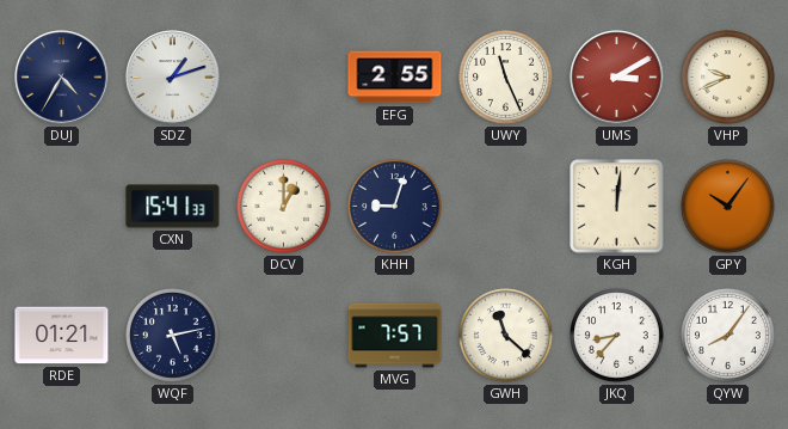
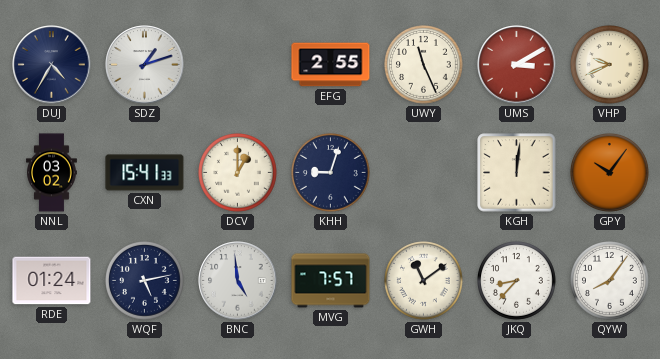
NNL: none -> 03:02 (52, 173)
RDE: 01:21 -> 01:24 (52, 281)
BNC: none -> 4:59 (238, 281)
GWH: 11:22 -> 11:09 (424, 281)
